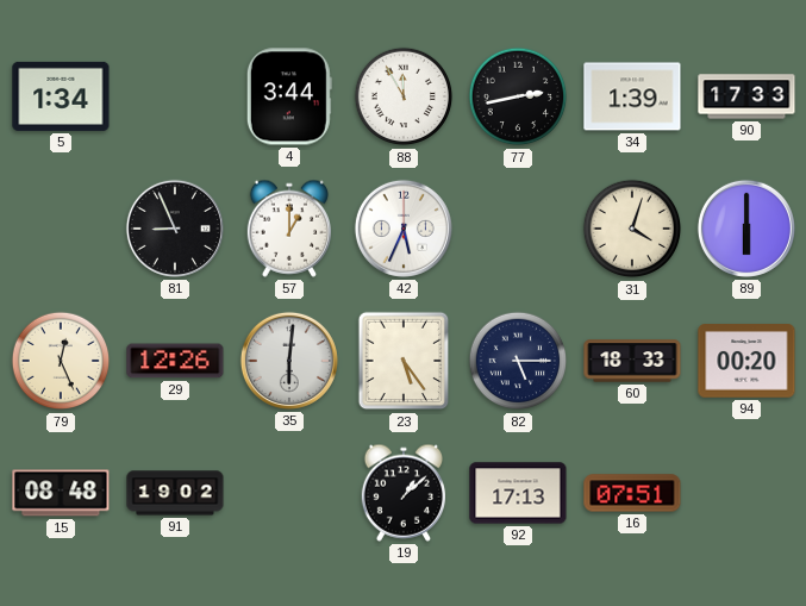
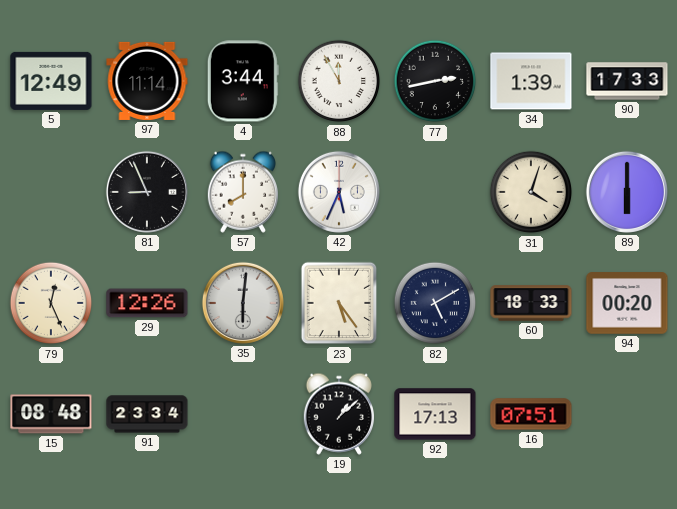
5: 1:34 -> 12:49 (51, 81)
97: none -> 11:14 (147, 81)
57: 1:00 -> 8:00 (242, 192)
82: 5:15 -> 5:10 (435, 303)
91: 19:02 -> 23:34 (147, 414)
